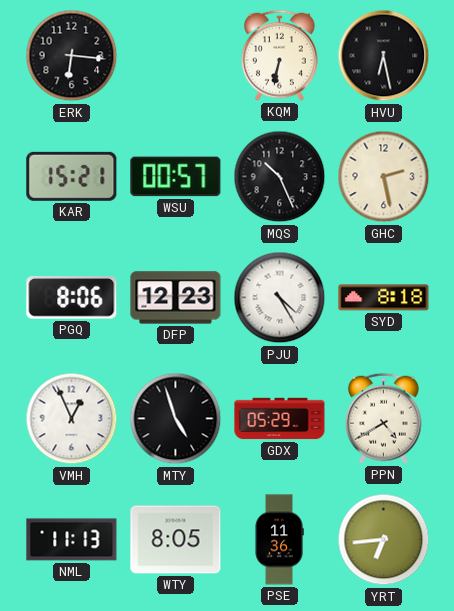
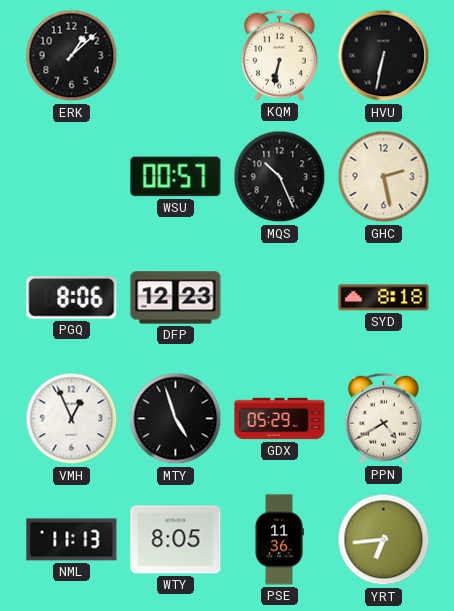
ERK: 6:16 -> 1:08 (72, 56)
HVU: 6:28 -> 6:32 (384, 56)
KAR: 15:21 -> none (72, 176)
PJU: 4:25 -> none (280, 298)
